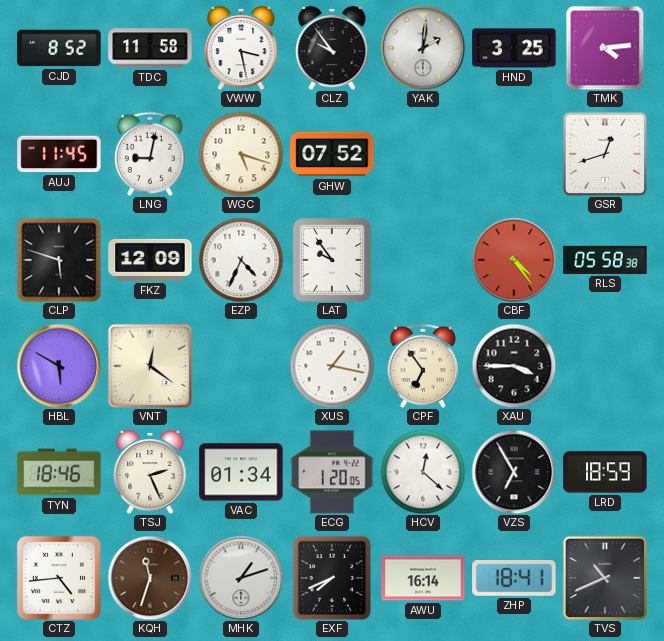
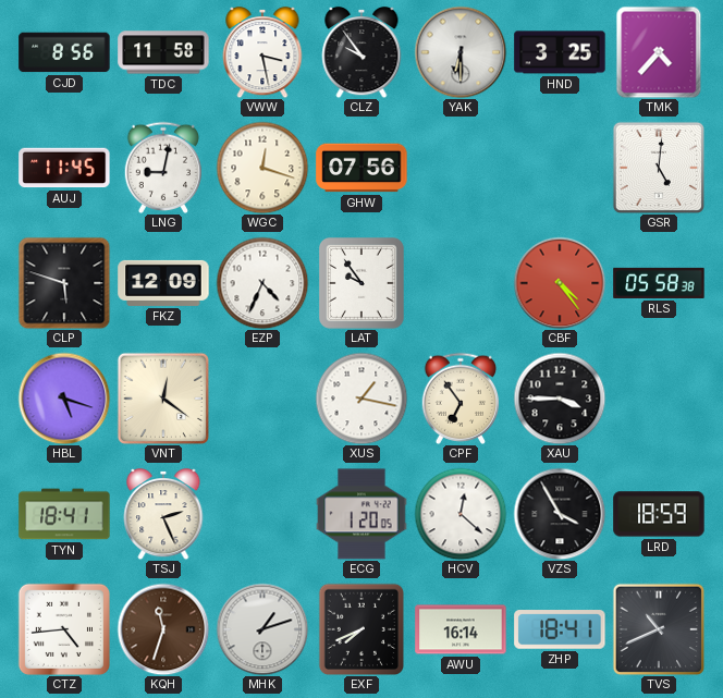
CJD: 8:52 -> 8:56 (64, 52)
YAK: 2:01 -> 6:30 (461, 52)
TMK: 4:14 -> 4:37 (659, 52)
WGC: 5:18 -> 12:18 (262, 168)
GHW: 07:52 -> 07:56 (361, 168)
GSR: 12:42 -> 5:01 (658, 167)
HBL: 5:50 -> 5:18 (64, 399)
TYN: 18:46 -> 18:41 (64, 514)
VAC: 01:34 -> none (241, 472)
VZS: 6:55 -> 3:55 (560, 514)
